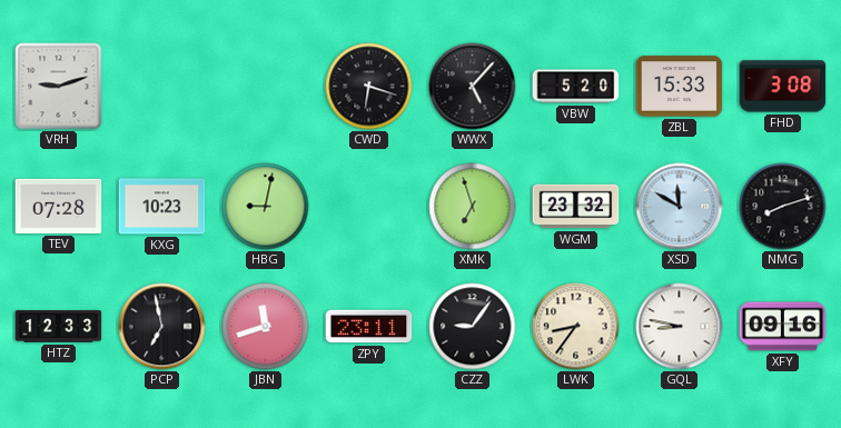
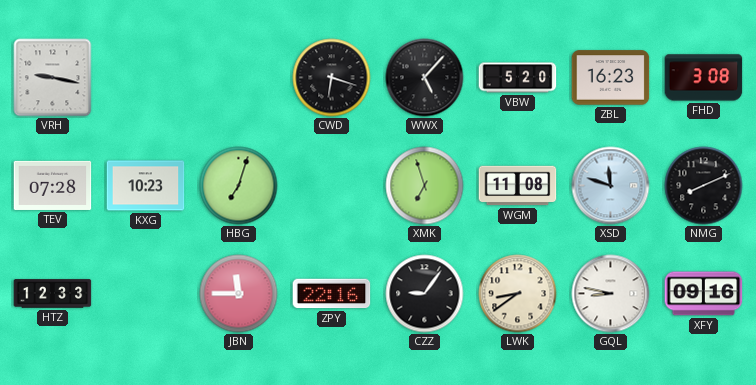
VRH: 9:12 -> 9:17 (53, 78)
ZBL: 15:33 -> 16:23 (611, 78)
HBG: 9:02 -> 7:03 (239, 186)
WGM: 23:32 -> 11:08 (518, 186)
XSD: 11:50 -> 11:48 (611, 186)
NMG: 8:12 -> 8:11 (704, 186)
PCP: 6:58 -> none (162, 327)
JBN: 11:42 -> 11:45 (239, 294)
ZPY: 23:11 -> 22:16 (332, 294)
LWK: 8:36 -> 8:39 (518, 294)
